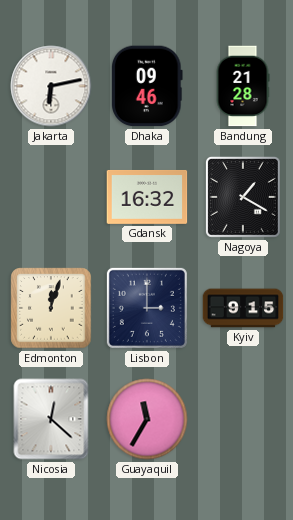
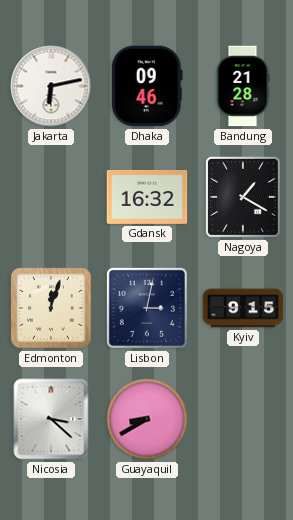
Lisbon: 3:00 -> 3:02 (147, 308)
Nicosia: 12:22 -> 3:22 (51, 419)
Guayaquil: 11:35 -> 8:40 (147, 419)
